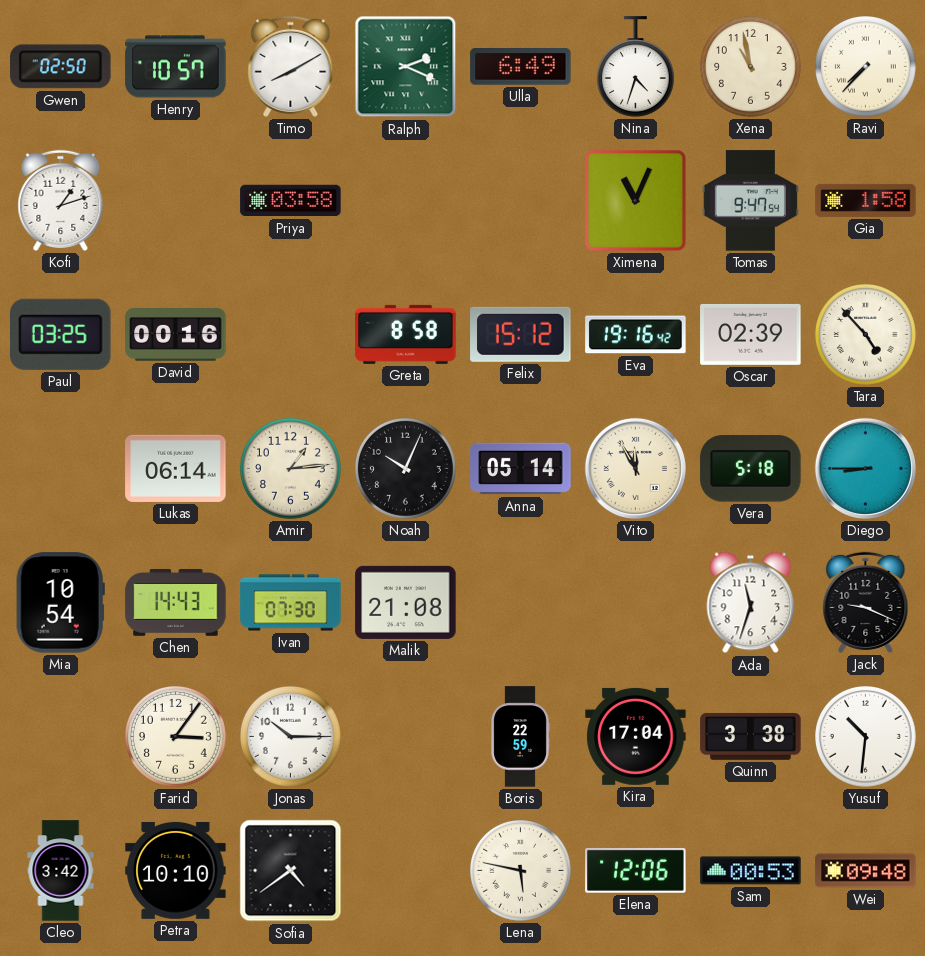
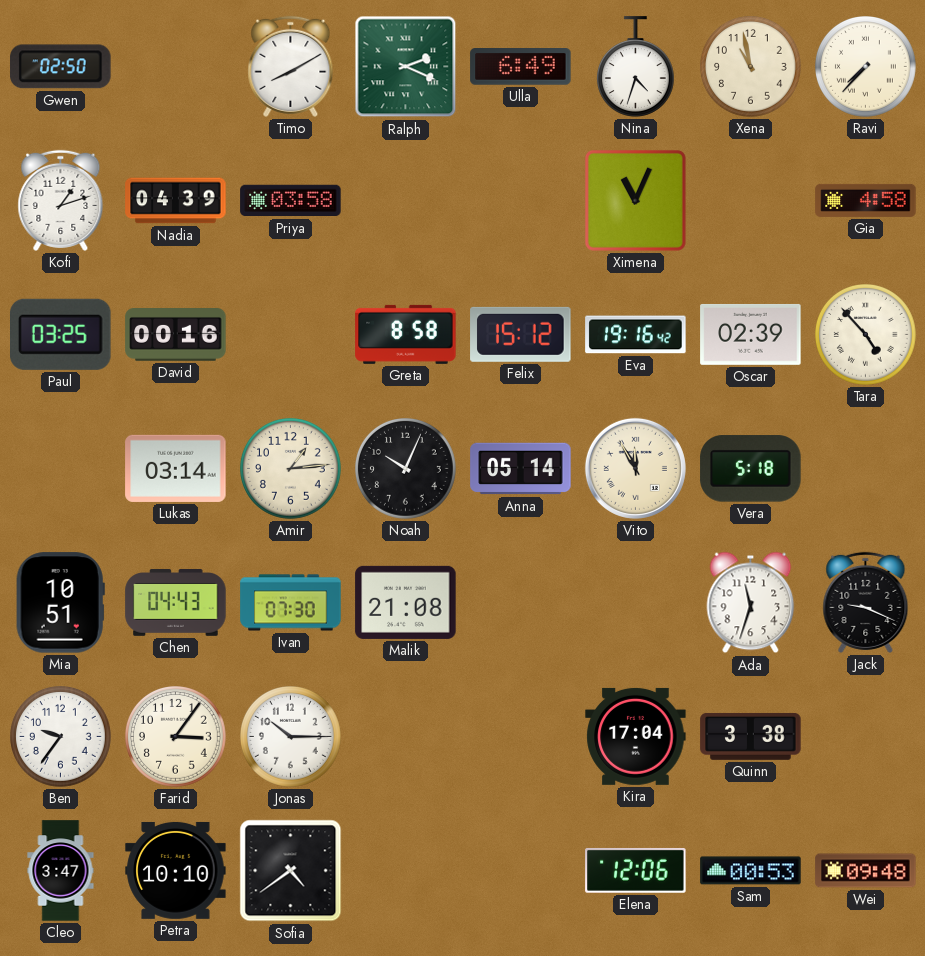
Henry: 10:57 -> none (176, 67)
Nadia: none -> 04:39 (176, 201)
Tomas: 9:47 -> none (750, 201)
Gia: 1:58 -> 4:58 (866, 200)
Lukas: 06:14 -> 03:14 (176, 468)
Diego: 8:45 -> none (865, 468)
Mia: 10:54 -> 10:51 (60, 603)
Chen: 14:43 -> 04:43 (176, 603)
Ben: none -> 9:36 (61, 737)
Boris: 22:59 -> none (520, 737)
Yusuf: 10:31 -> none (866, 737)
Cleo: 3:42 -> 3:47 (61, 871)
Lena: 5:47 -> none (521, 871)
